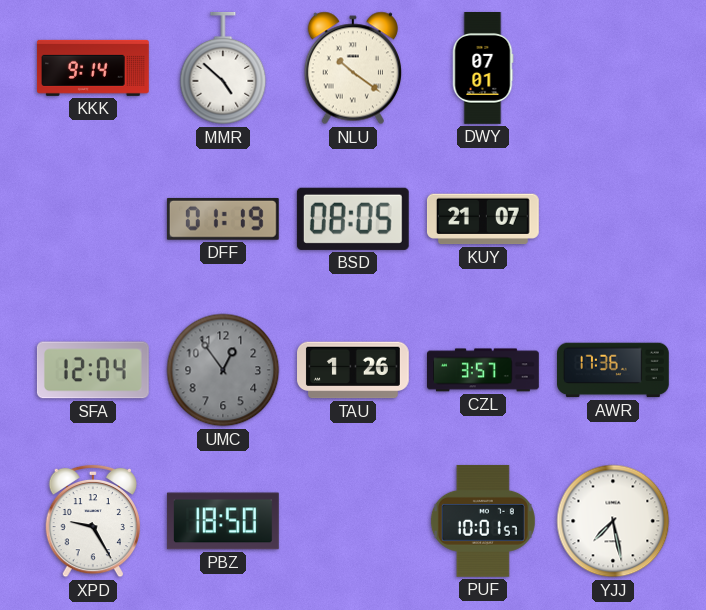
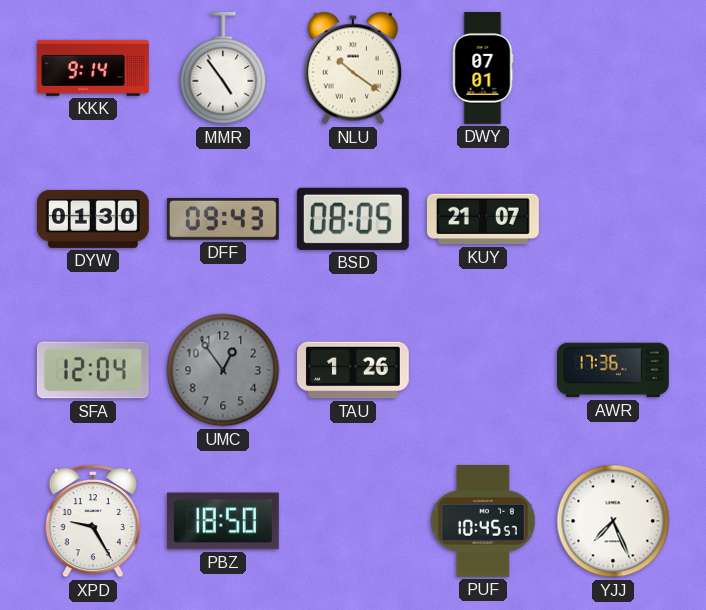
MMR: 4:52 -> 4:54 (223, 69)
DYW: none -> 01:30 (94, 219)
DFF: 01:19 -> 09:43 (223, 219)
CZL: 3:57 -> none (484, 370)
PUF: 10:01 -> 10:45 (483, 521)
YJJ: 7:28 -> 7:26 (613, 521)
